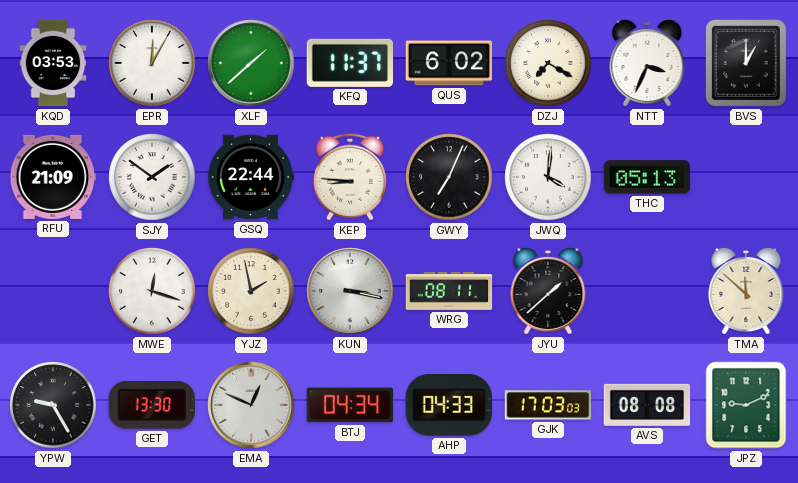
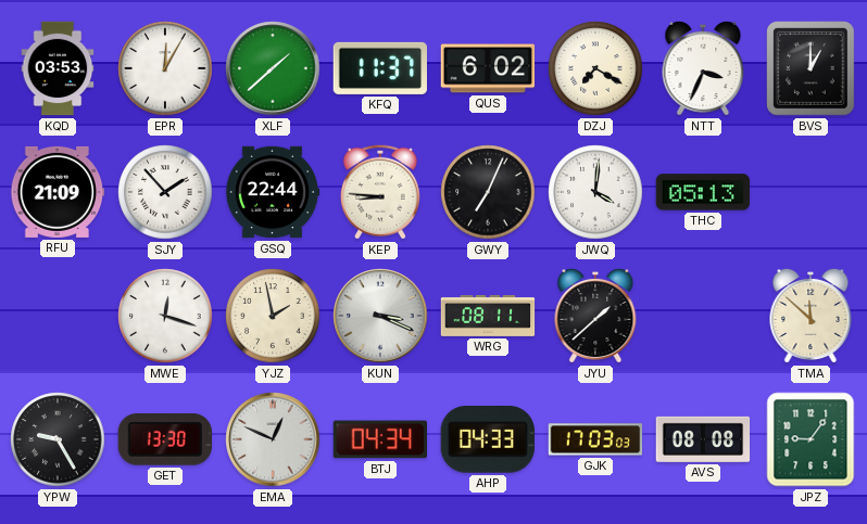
SJY: 1:51 -> 1:53 (165, 192)
KUN: 3:17 -> 3:19 (380, 316)
JPZ: 9:11 -> 9:06 (811, 439)
